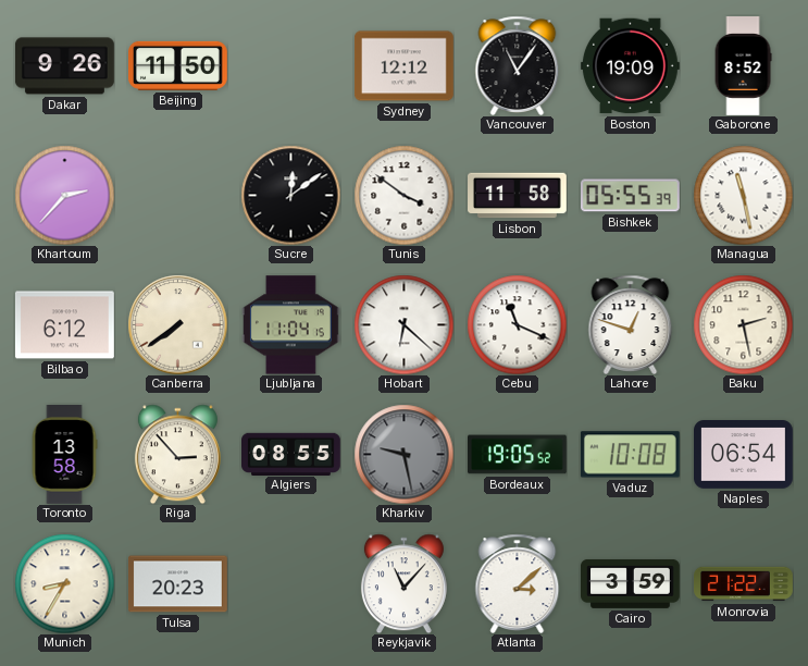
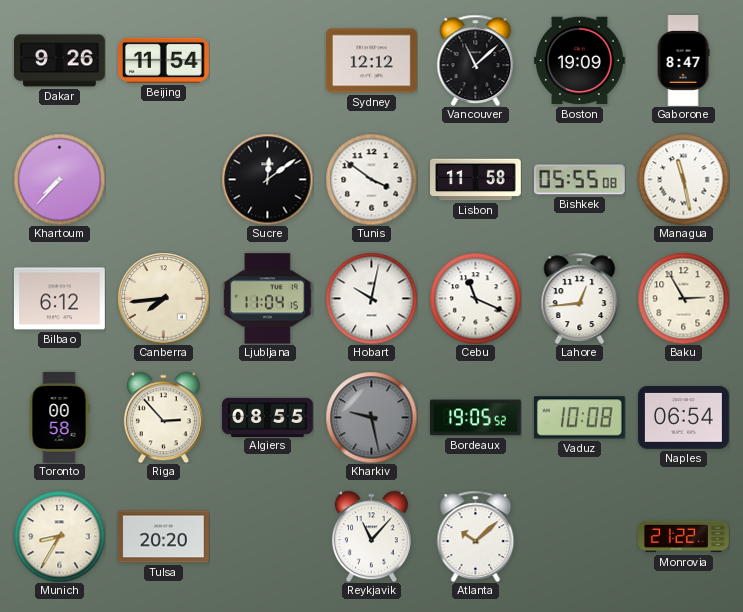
Beijing: 11:50 -> 11:54 (164, 60)
Vancouver: 11:06 -> 11:08 (476, 60)
Gaborone: 8:52 -> 8:47 (683, 61)
Khartoum: 2:37 -> 7:37 (59, 179)
Bishkek: 05:55:39 -> 05:55:08 (579, 180)
Canberra: 7:39 -> 7:44 (163, 298)
Hobart: 6:22 -> 10:02 (371, 298)
Lahore: 12:48 -> 12:44 (580, 298)
Baku: 2:28 -> 2:55 (683, 298)
Toronto: 13:58 -> 00:58 (59, 418)
Tulsa: 20:23 -> 20:20 (164, 537)
Atlanta: 3:08 -> 10:08 (476, 536)
Cairo: 3:59 -> none (631, 583)
